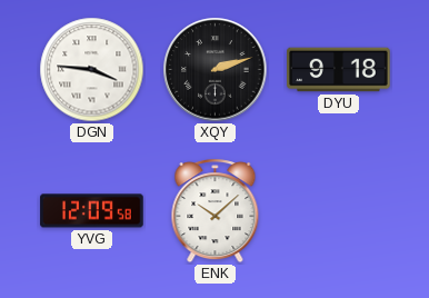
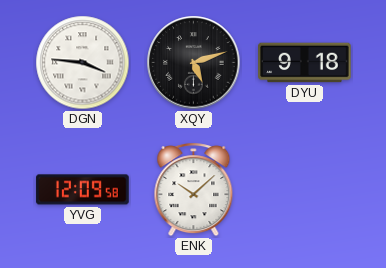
XQY: 2:12 -> 5:12 (194, 63)
